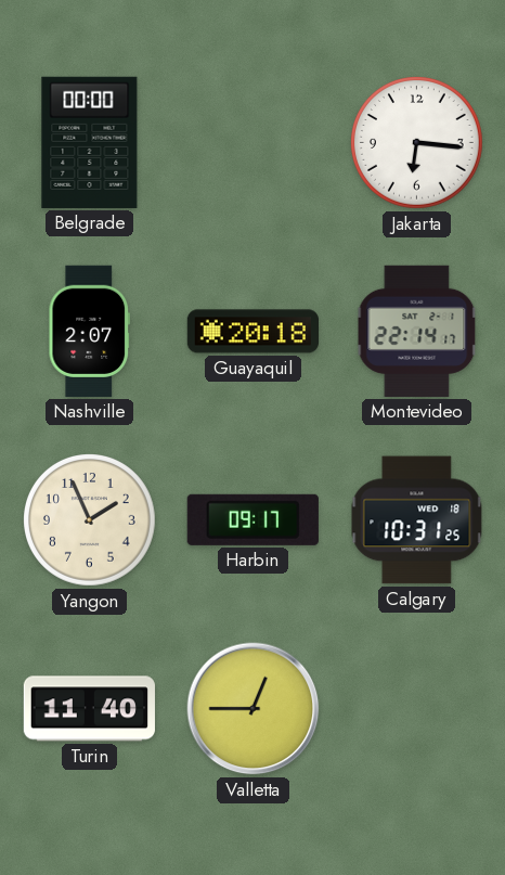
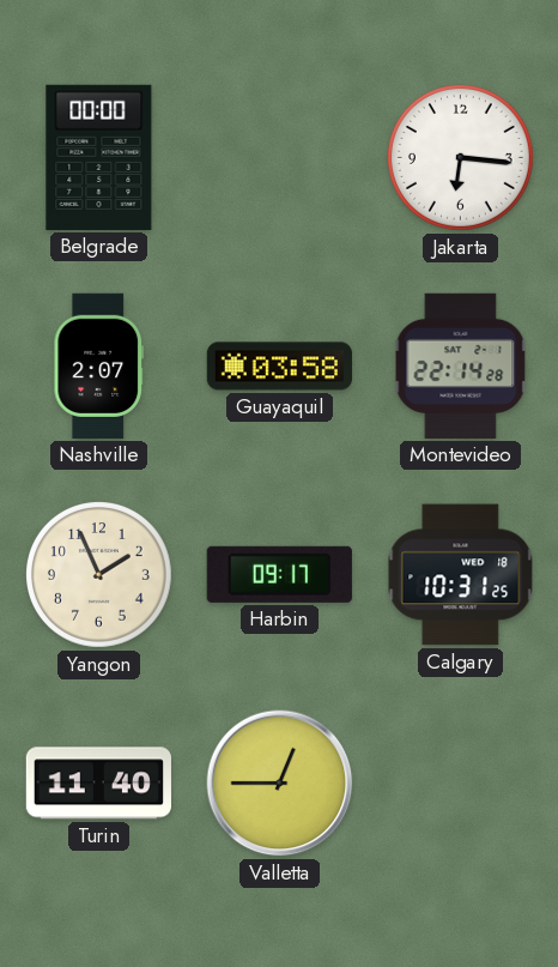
Guayaquil: 20:18 -> 03:58 (279, 367)
Montevideo: 22:14:17 -> 22:14:28 (461, 365)
